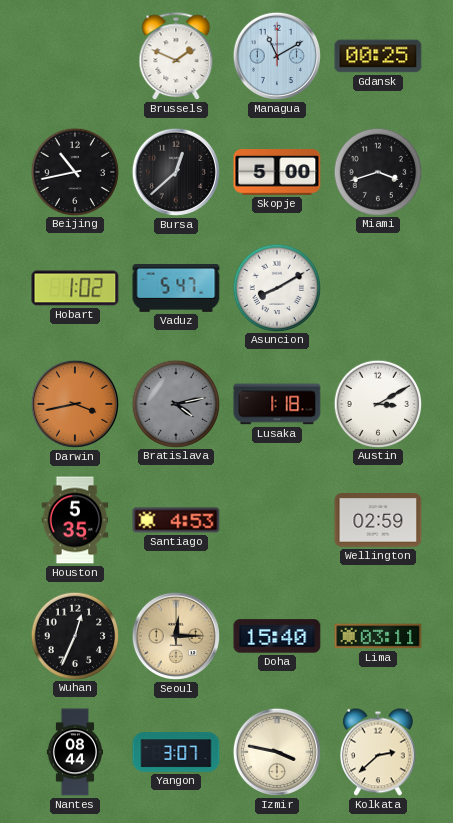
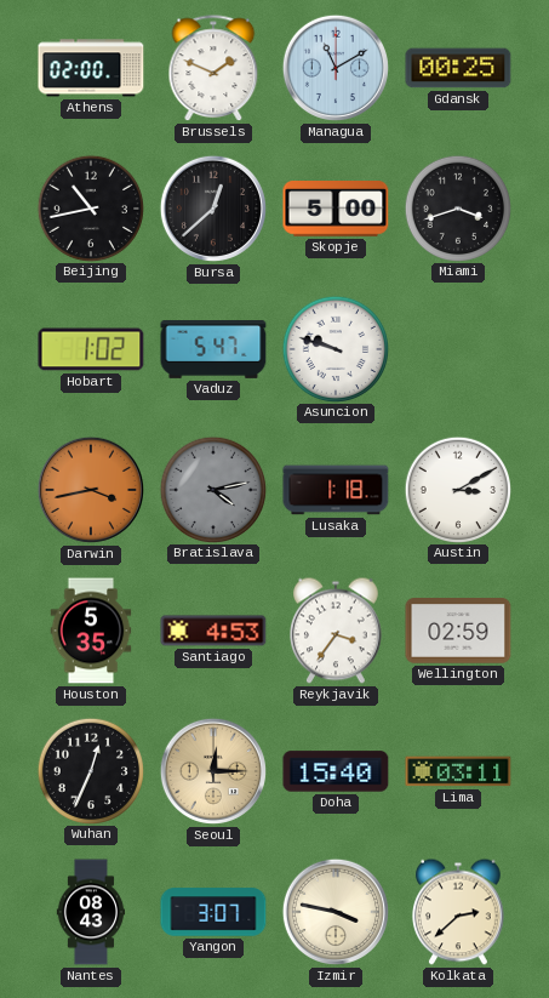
Athens: none -> 02:00 (91, 68)
Asuncion: 8:10 -> 9:48 (334, 348)
Reykjavik: none -> 3:36 (337, 631)
Nantes: 08:44 -> 08:43 (91, 912)
